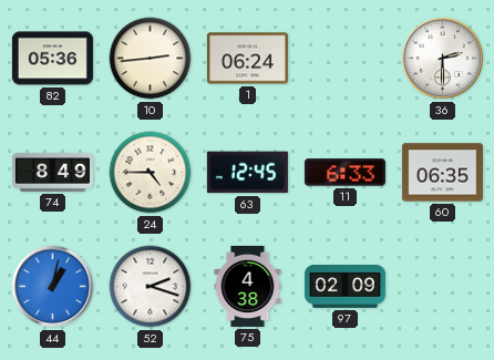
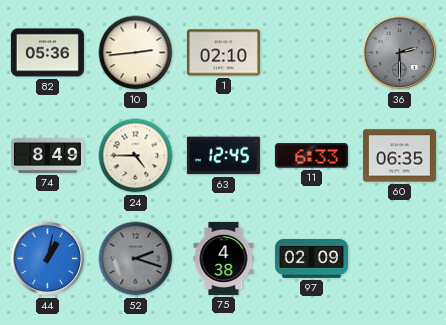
1: 06:24 -> 02:10 (223, 53)
36 dial: white -> grey (400, 53)
52 dial: white -> grey (136, 259)
